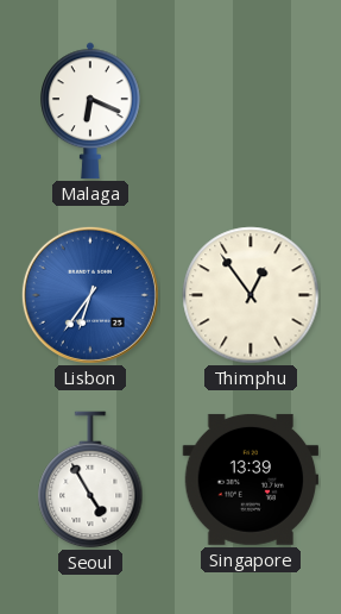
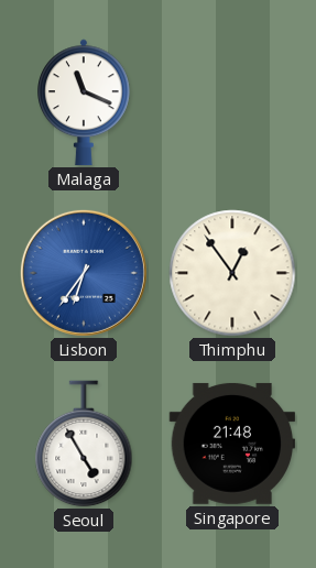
Malaga: 6:19 -> 11:19 (85, 102)
Singapore: 13:39 -> 21:48 (232, 444)
